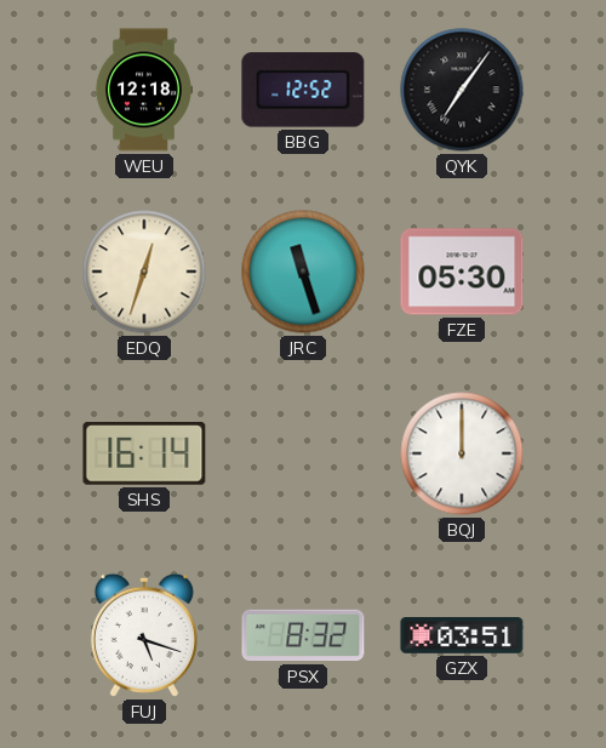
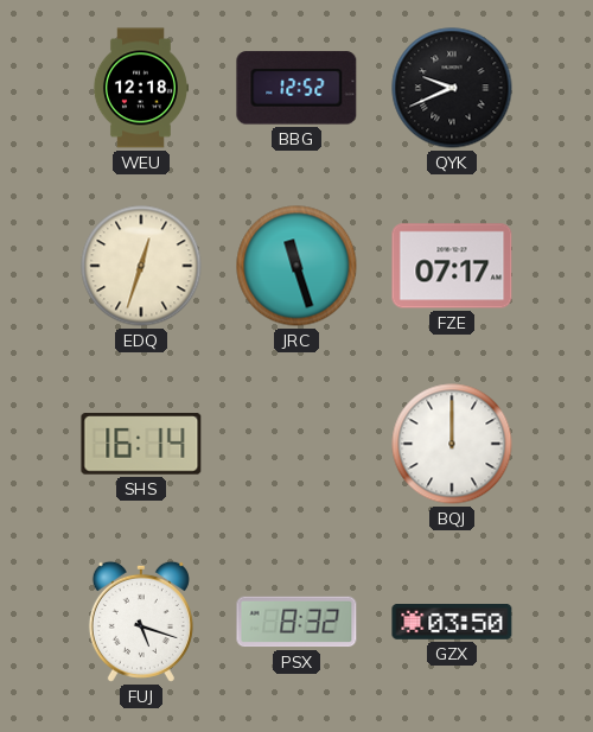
QYK: 7:06 -> 9:41 (452, 88)
FZE: 05:30 -> 07:17 (452, 266)
GZX: 03:51 -> 03:50 (452, 623)
